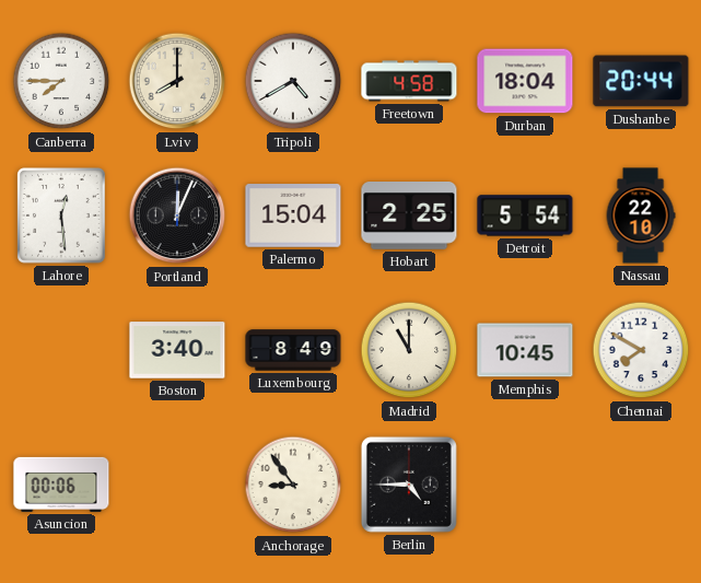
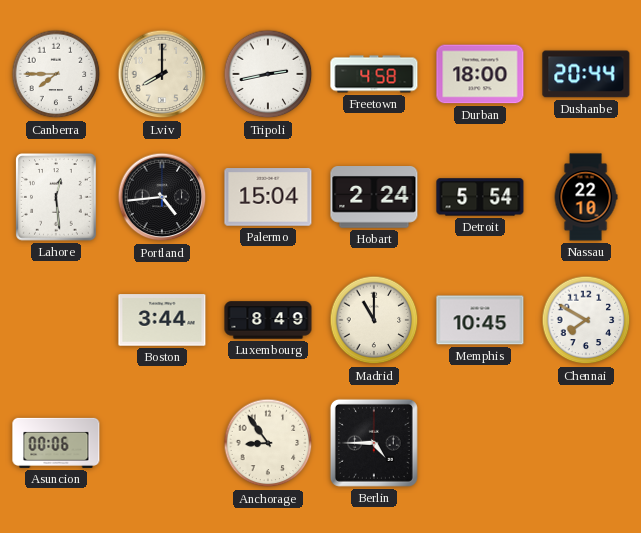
Tripoli: 4:40 -> 2:43 (268, 74)
Durban: 18:04 -> 18:00 (480, 74)
Portland: 12:04 -> 4:44 (162, 197)
Hobart: 2:25 -> 2:24 (374, 198)
Boston: 3:40 -> 3:44 (162, 320)
